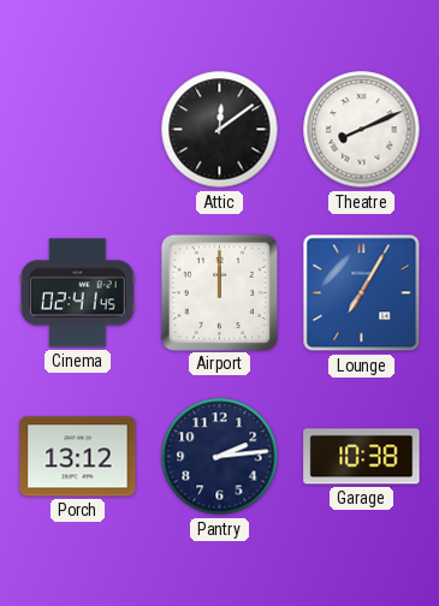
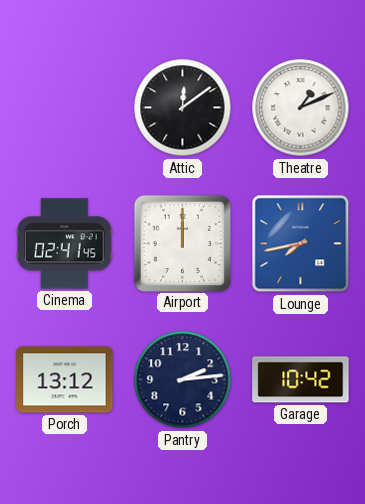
Theatre: 8:11 -> 1:11 (301, 108)
Lounge: 7:05 -> 7:43 (301, 244)
Garage: 10:38 -> 10:42 (301, 380)
